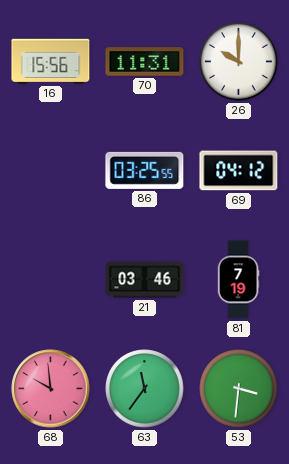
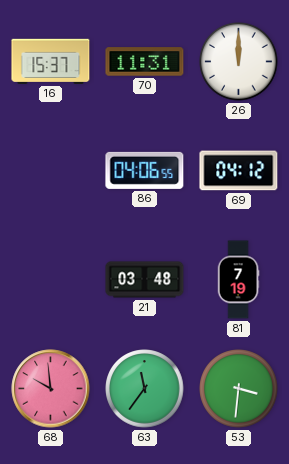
16: 15:56 -> 15:37 (51, 61)
26: 10:00 -> 12:00 (239, 62)
86: 03:25 -> 04:06 (145, 170)
21: 03:46 -> 03:48 (145, 280)
